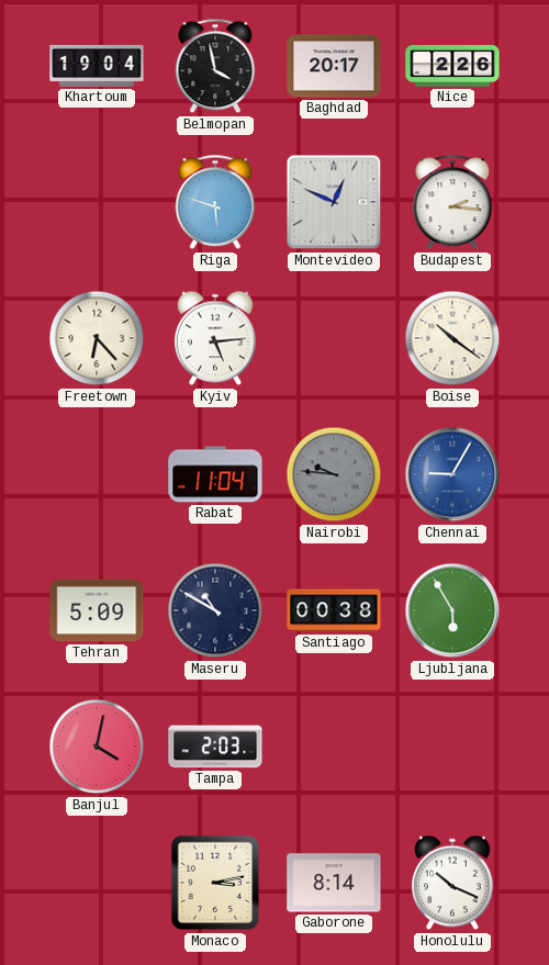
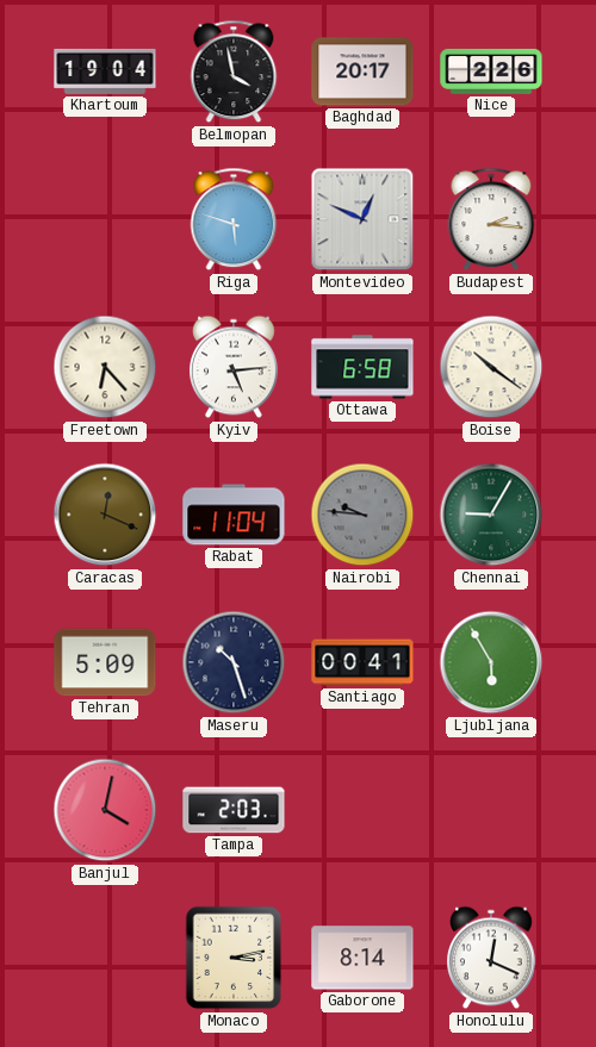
Ottawa: none -> 6:58 (362, 367)
Caracas: none -> 12:19 (105, 515)
Chennai dial: blue -> green (491, 515)
Maseru: 10:50 -> 10:27 (234, 662)
Santiago: 00:38 -> 00:41 (362, 662)
Honolulu: 10:19 -> 12:19 (492, 958)
